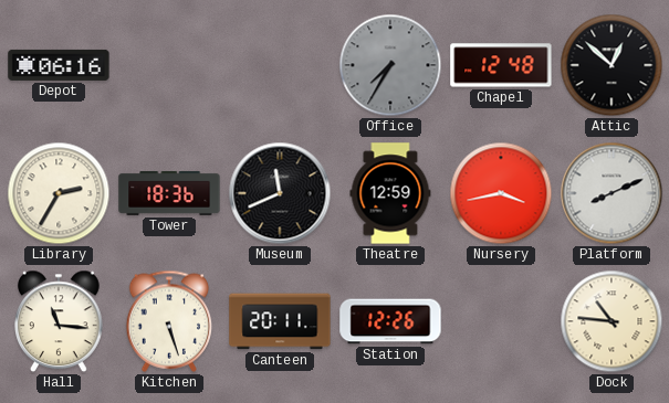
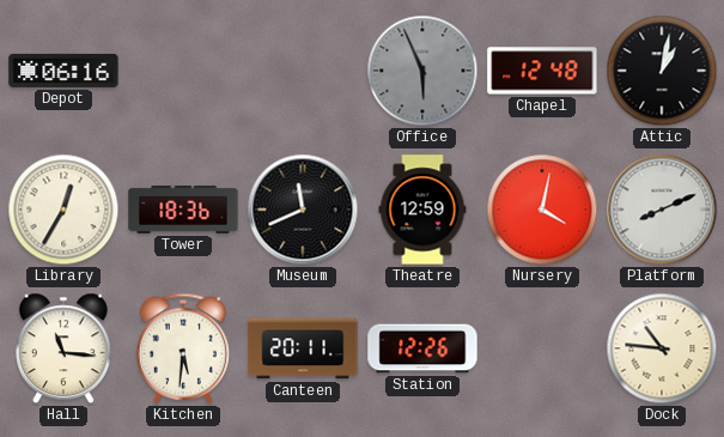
Office: 7:35 -> 5:56 (422, 71)
Attic: 12:52 -> 1:02 (662, 71)
Library: 2:35 -> 12:35 (63, 210)
Nursery: 3:43 -> 4:02 (542, 210)
Kitchen: 5:27 -> 5:31 (183, 348)
